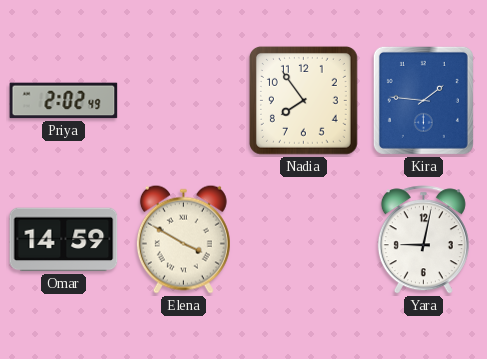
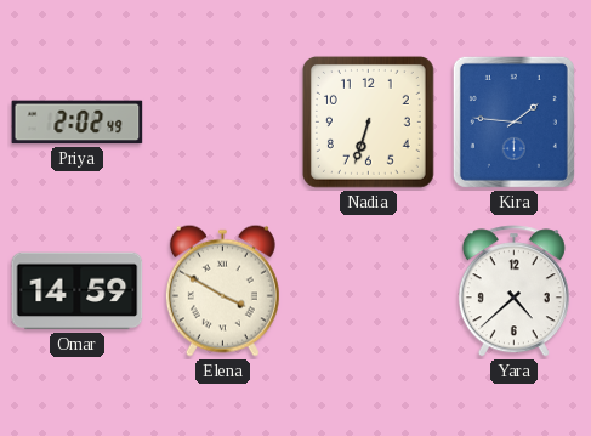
Nadia: 7:54 -> 6:33 (368, 121)
Yara: 9:02 -> 4:38 (513, 291)
